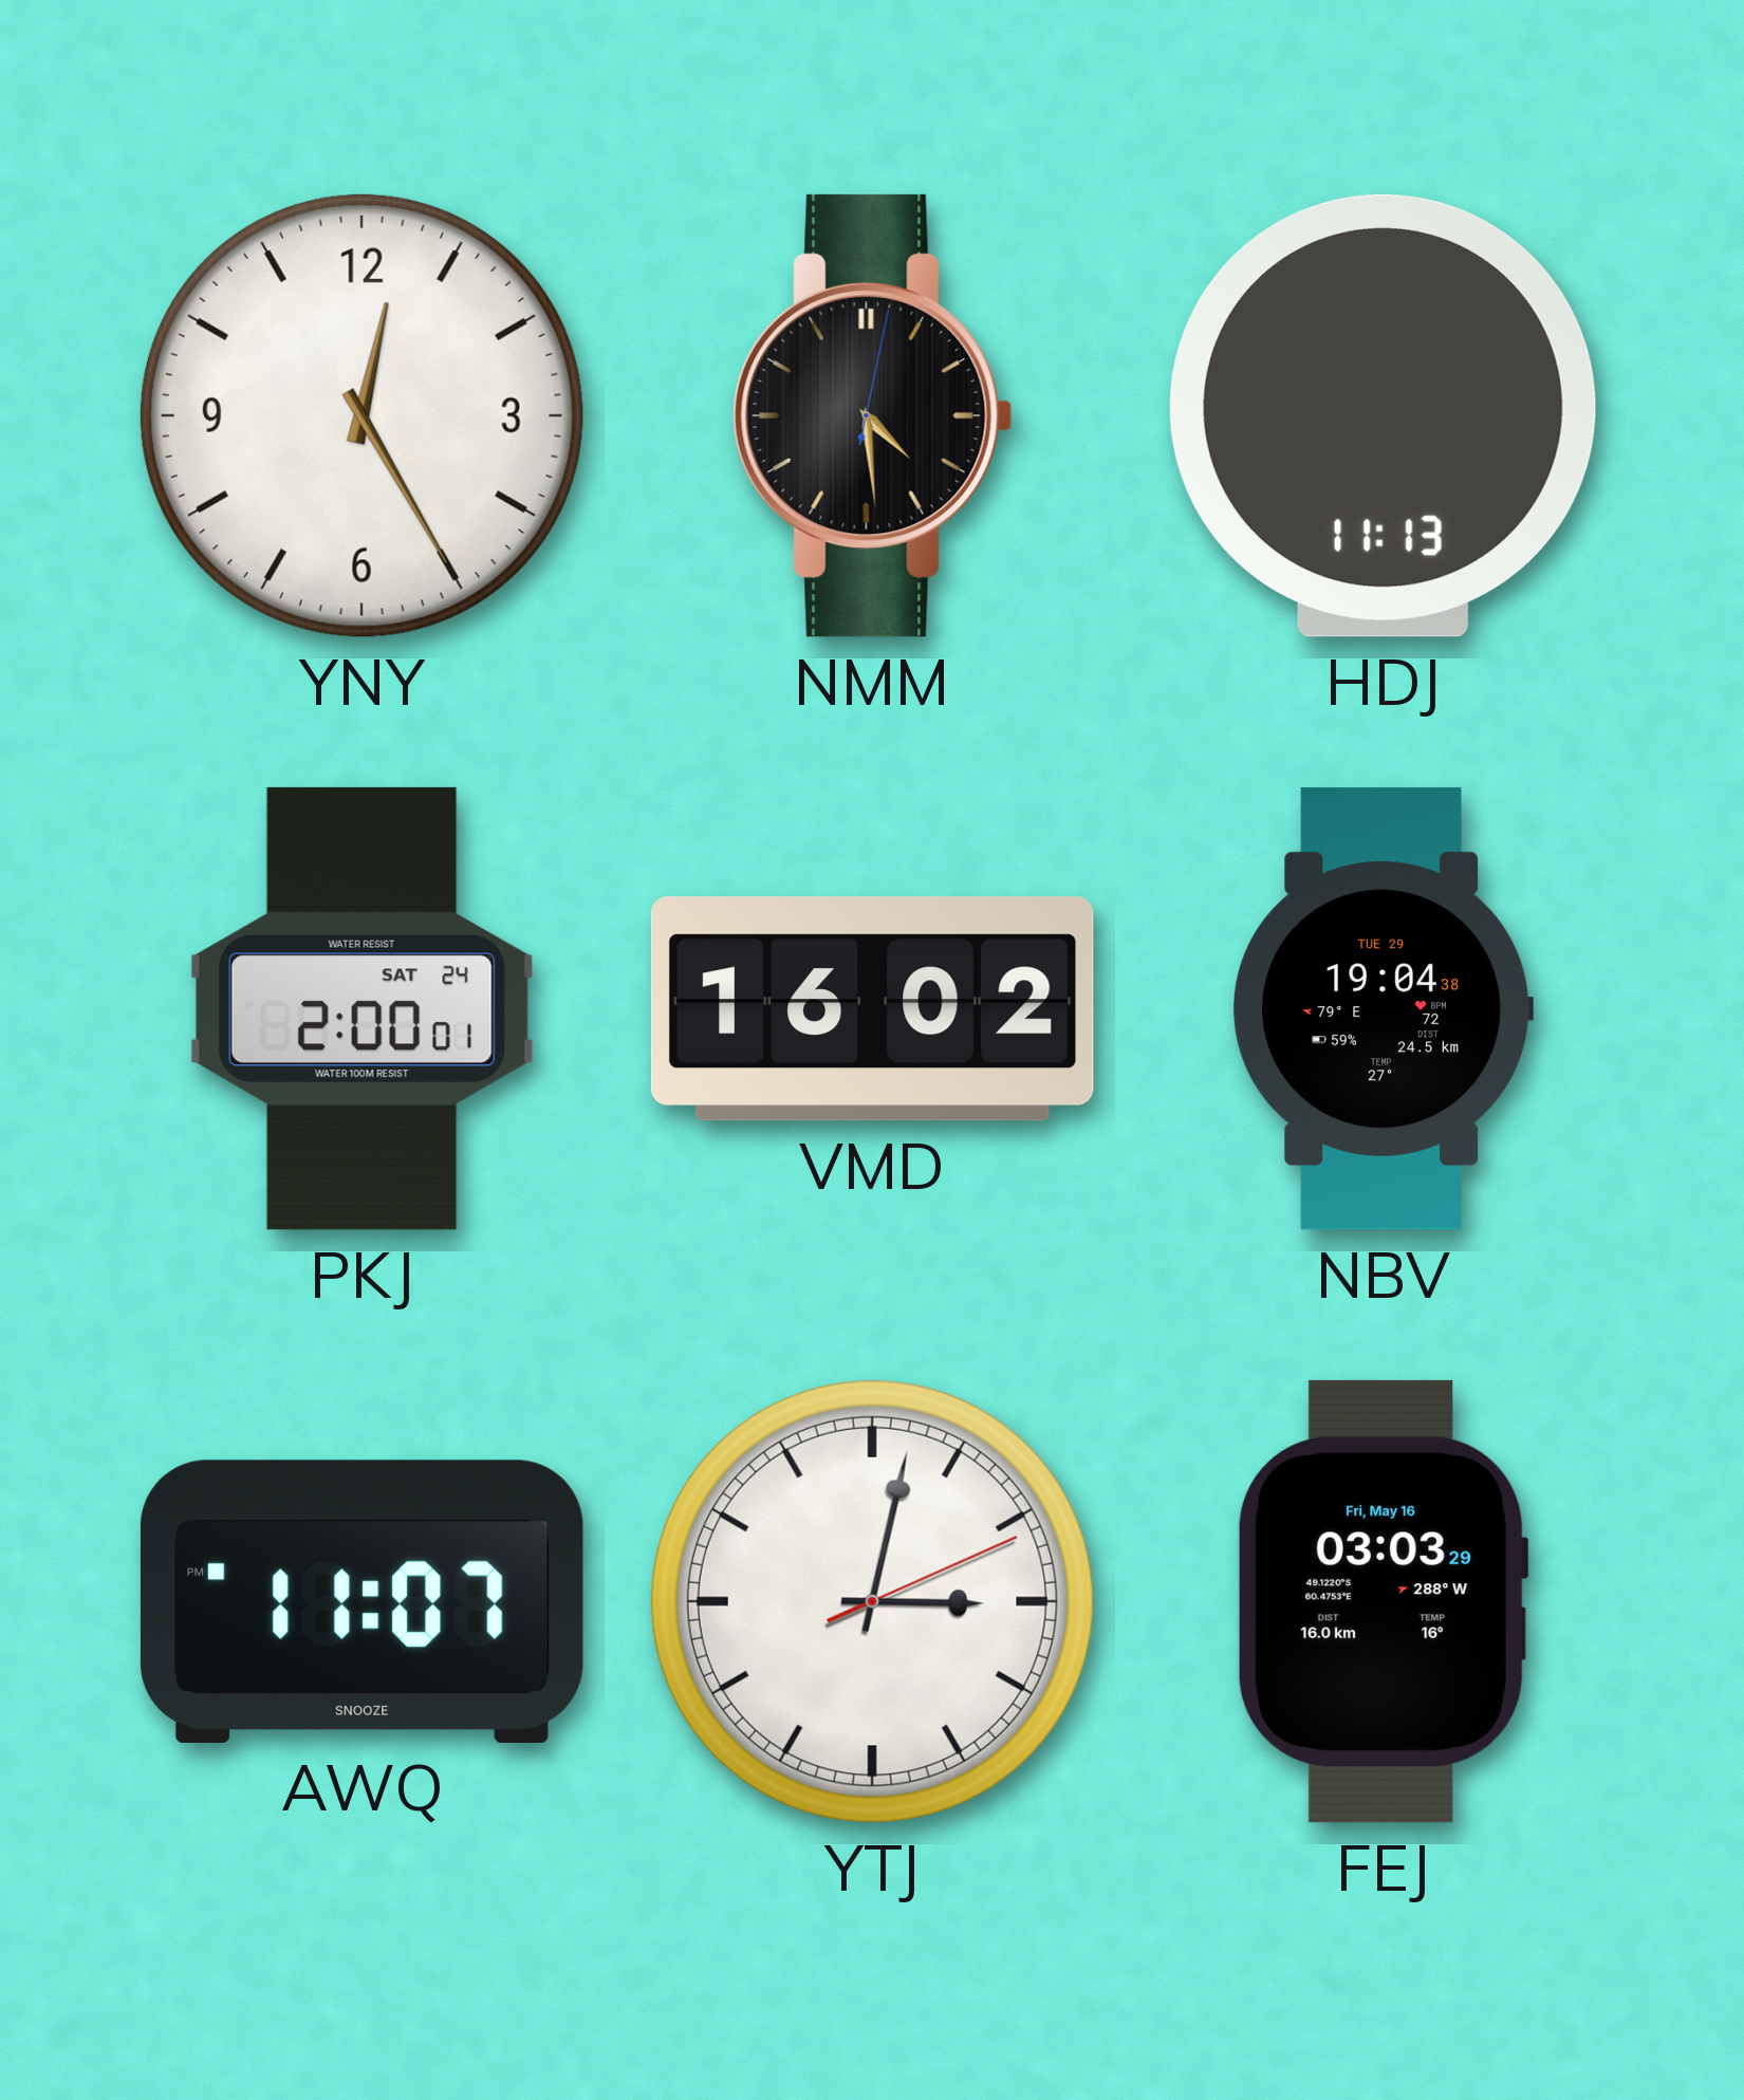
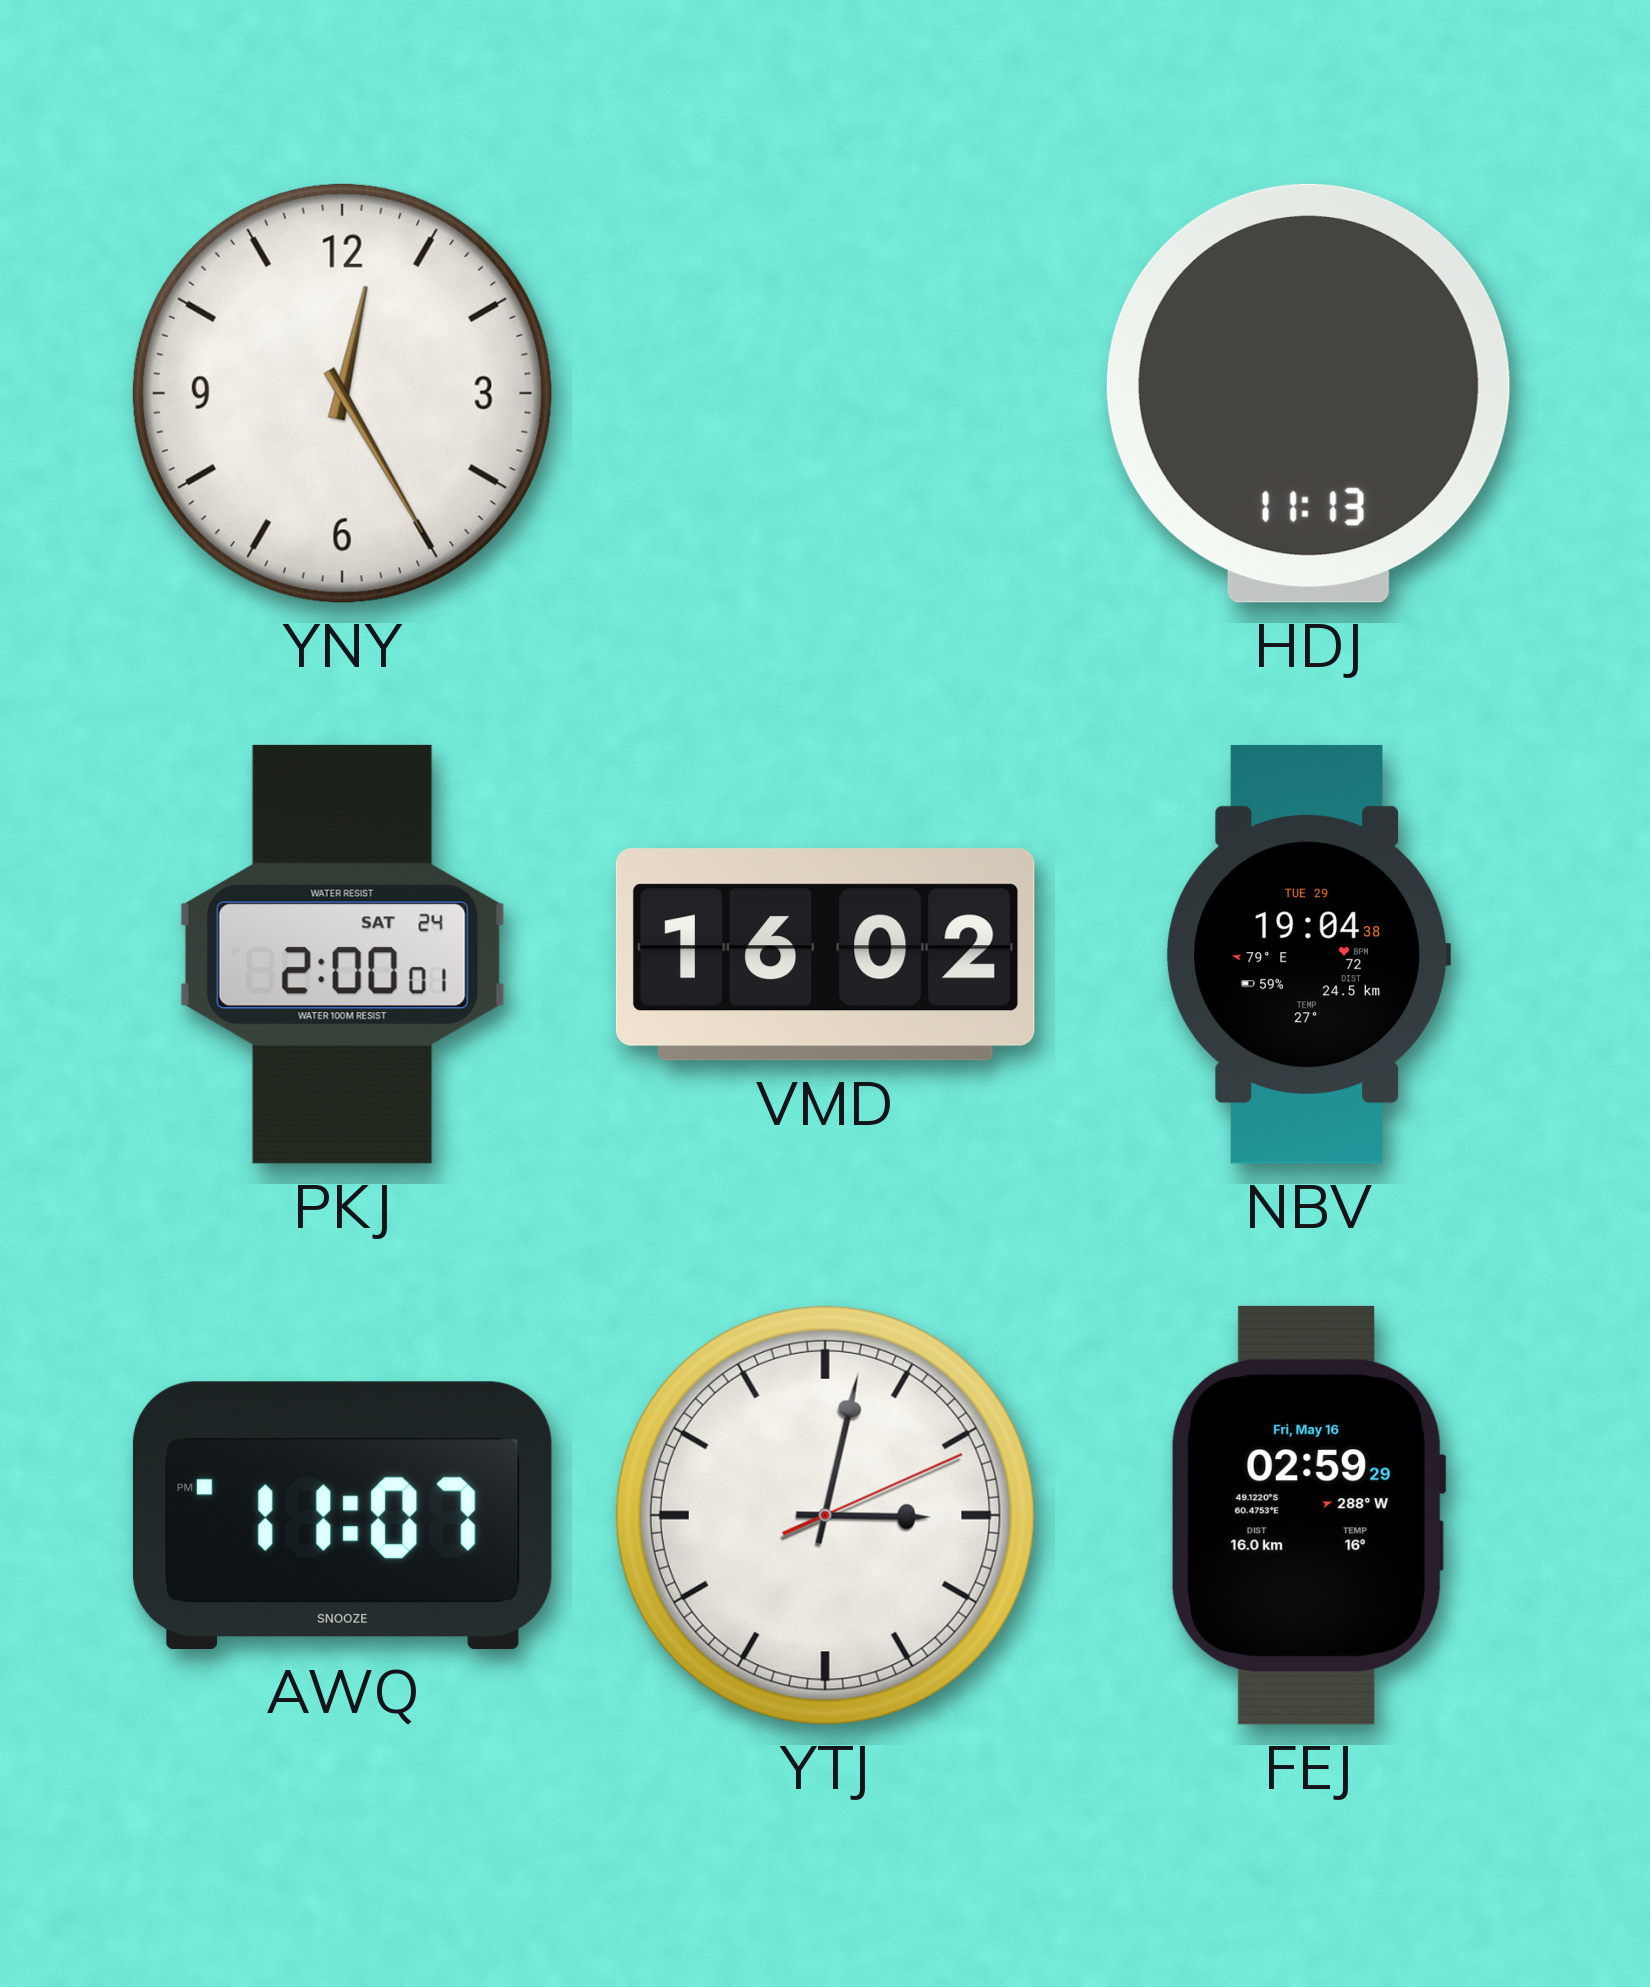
NMM: 4:29 -> none (873, 415)
FEJ: 03:03 -> 02:59 (1308, 1515)
